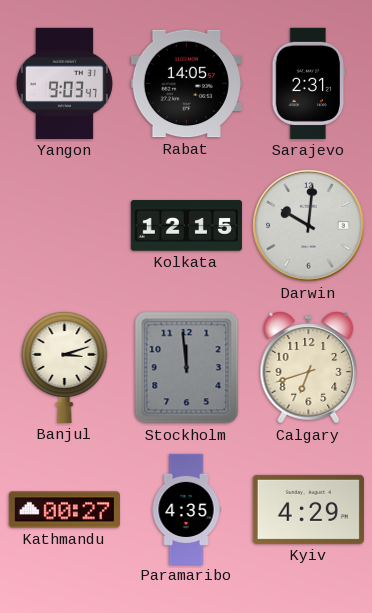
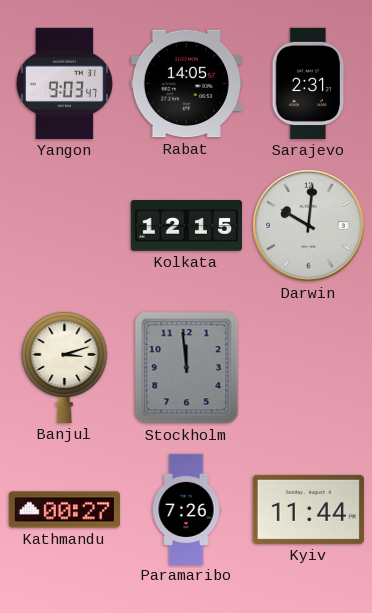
Calgary: 6:42 -> none (309, 368)
Paramaribo: 4:35 -> 7:26 (186, 509)
Kyiv: 4:29 -> 11:44 (308, 509)
